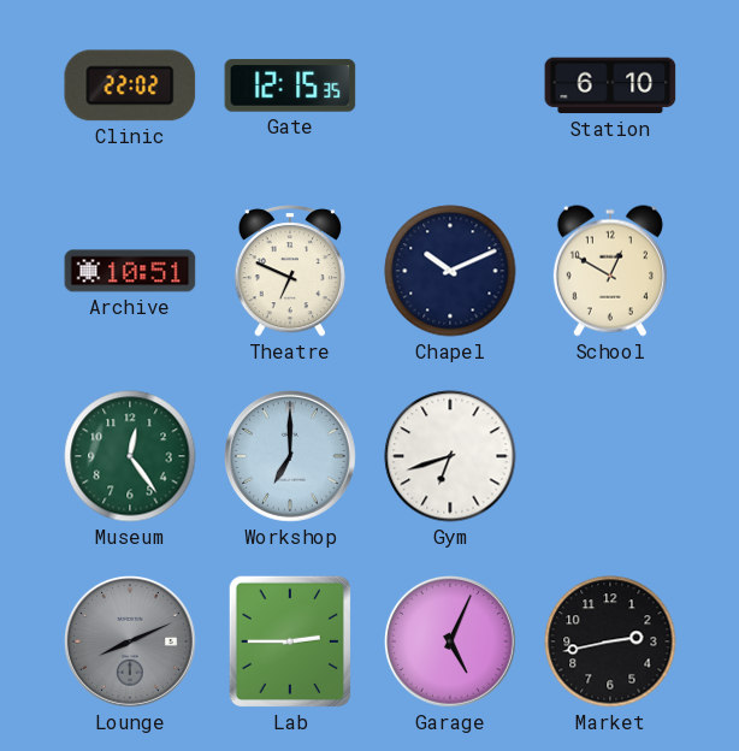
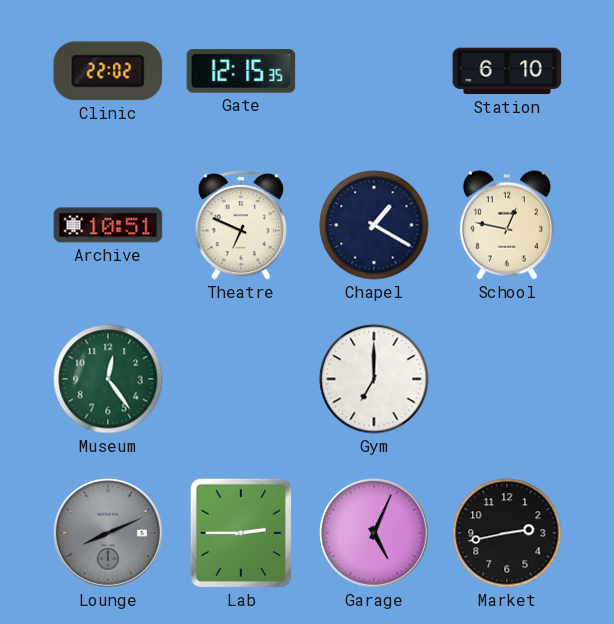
Chapel: 10:11 -> 1:20 (374, 225)
School: 12:50 -> 12:47 (507, 225)
Workshop: 7:00 -> none (291, 457)
Gym: 6:42 -> 7:00 (374, 379)
